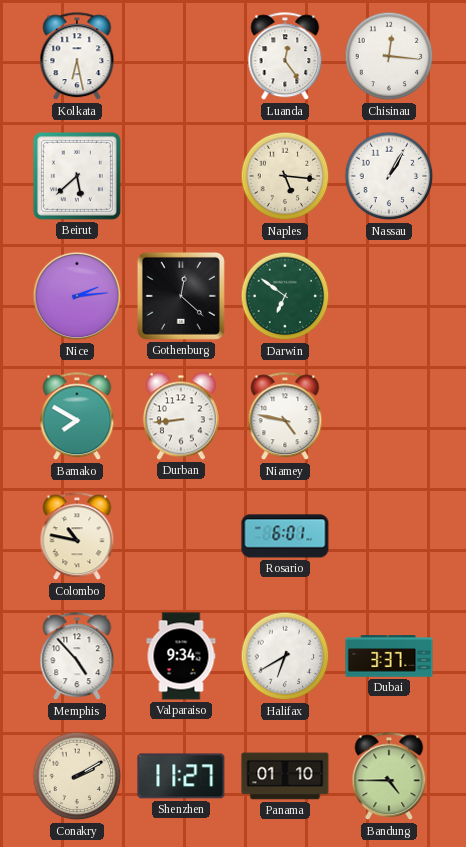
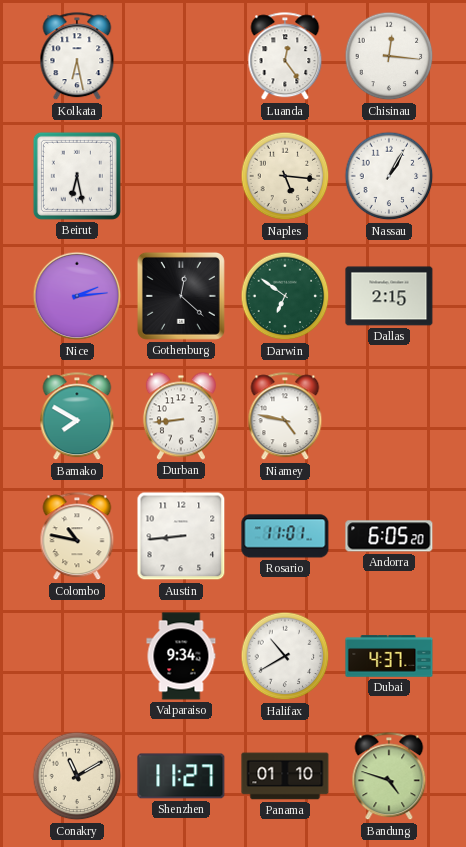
Beirut: 5:38 -> 6:28 (77, 176)
Dallas: none -> 2:15 (389, 296)
Austin: none -> 8:44 (181, 536)
Rosario: 6:01 -> 11:01 (285, 536)
Andorra: none -> 6:05 (389, 536)
Memphis: 4:53 -> none (77, 657)
Halifax: 6:40 -> 10:40 (285, 656)
Dubai: 3:37 -> 4:37 (389, 656)
Conakry: 2:10 -> 11:10 (77, 776)
Bandung: 4:45 -> 4:48 (389, 777)
